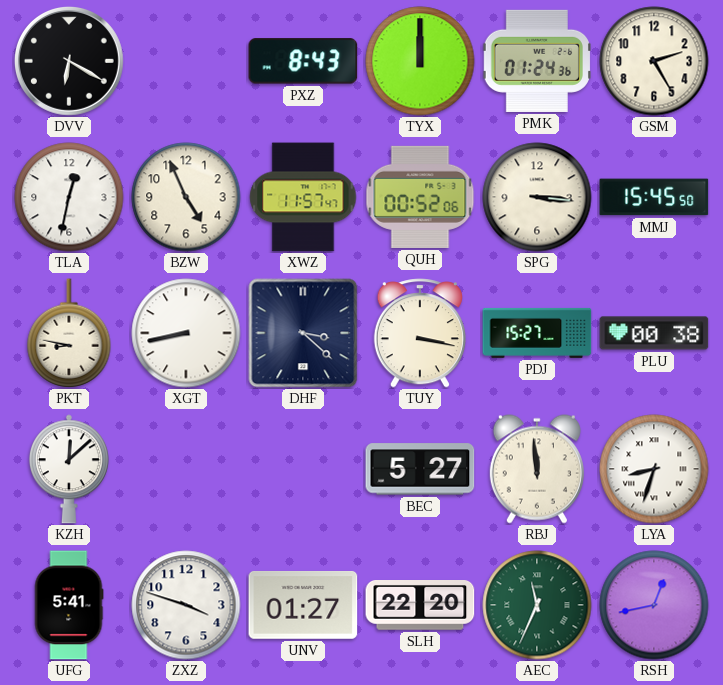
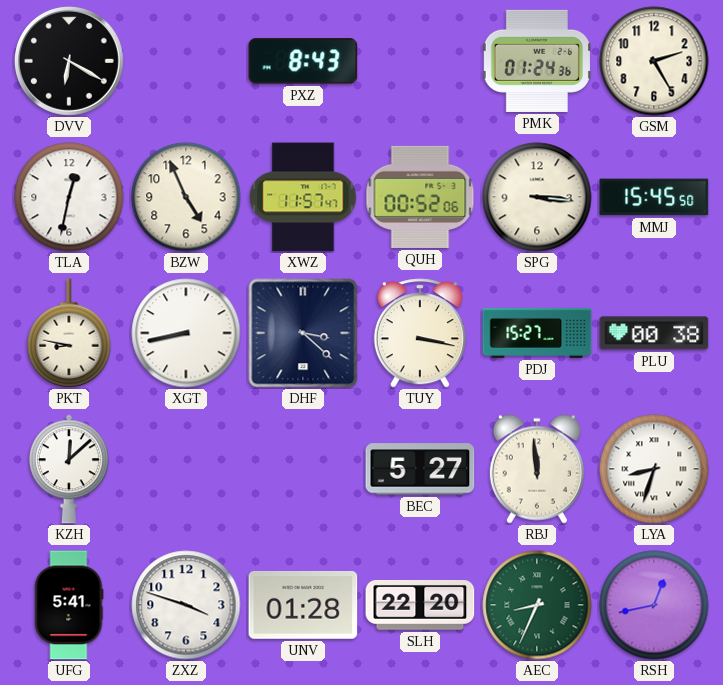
TYX: 12:00 -> none (420, 61)
UNV: 01:27 -> 01:28 (303, 605)
AEC: 11:34 -> 8:34 (537, 605)
